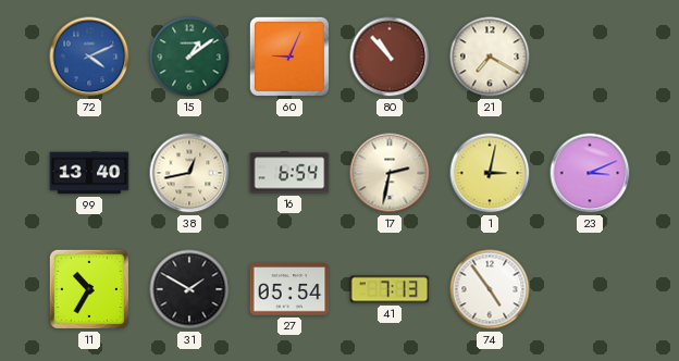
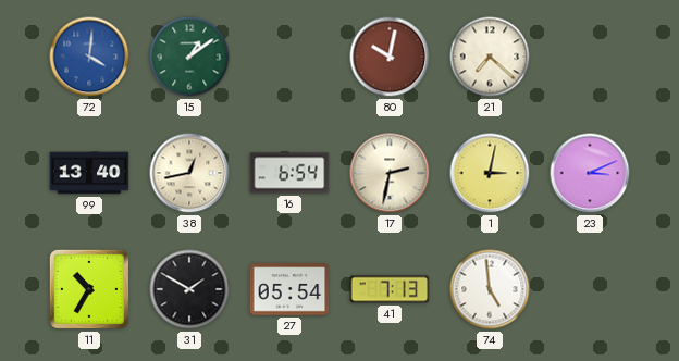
72: 4:11 -> 4:01 (89, 57)
60: 9:04 -> none (289, 57)
80: 10:53 -> 10:02 (390, 57)
21: 7:20 -> 7:22 (490, 57)
74: 4:54 -> 4:59 (490, 289)
